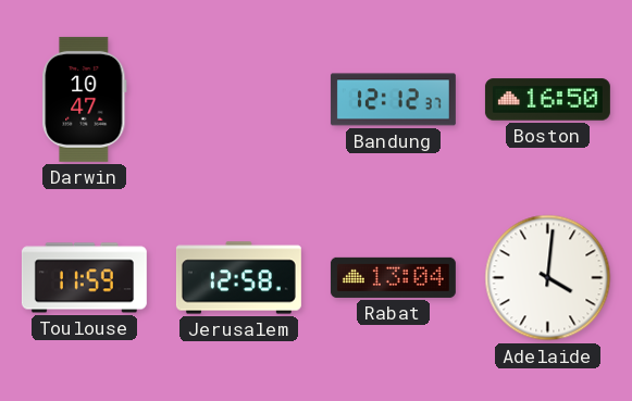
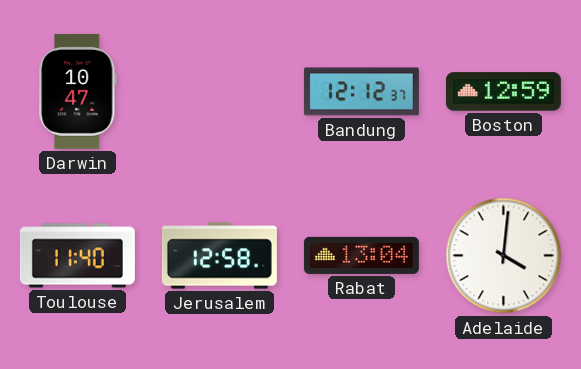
Boston: 16:50 -> 12:59 (503, 92)
Toulouse: 11:59 -> 11:40 (77, 256)
